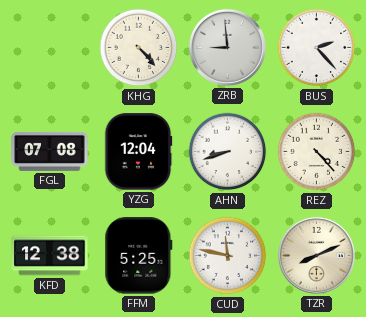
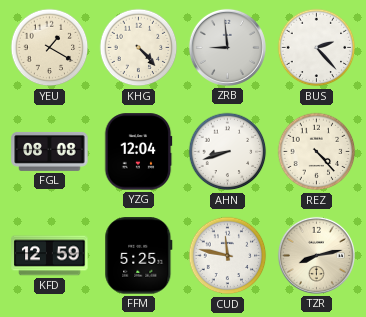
YEU: none -> 1:20 (50, 48)
FGL: 07:08 -> 08:08 (50, 151)
KFD: 12:38 -> 12:59 (50, 256)
TZR: 8:11 -> 8:13 (316, 255)
